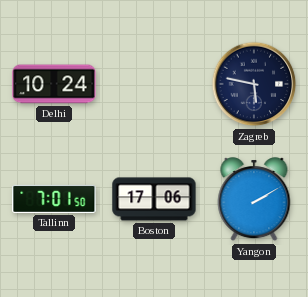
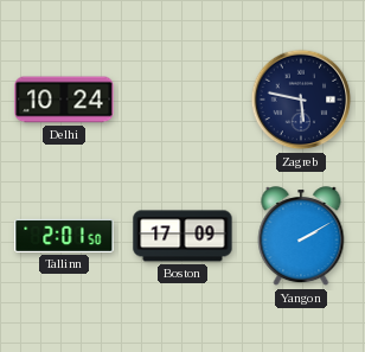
Tallinn: 7:01 -> 2:01 (64, 236)
Boston: 17:06 -> 17:09 (182, 236)
